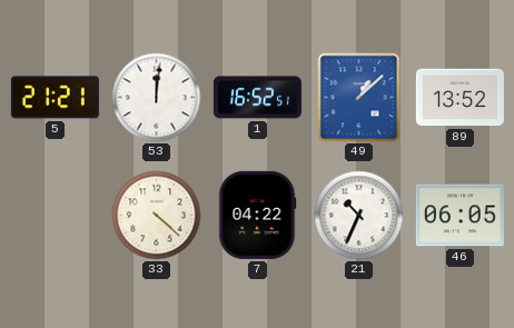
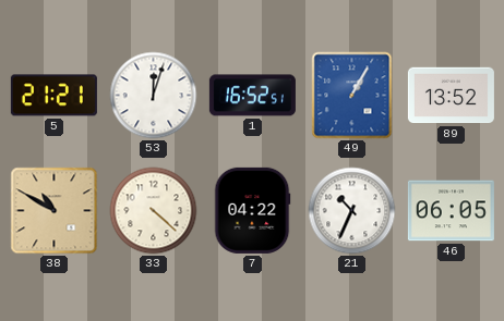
53: 12:01 -> 12:03 (154, 96)
49: 1:08 -> 1:05 (352, 96)
38: none -> 10:50 (55, 211)
